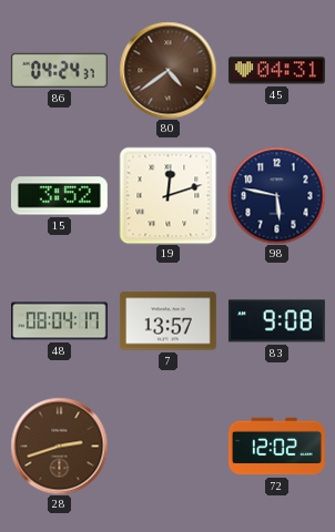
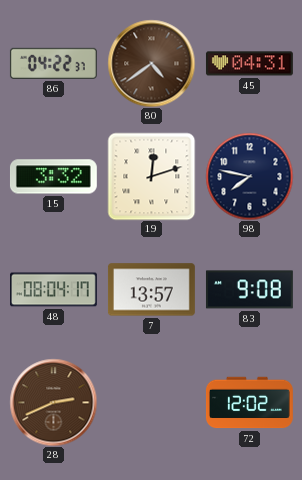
86: 04:24 -> 04:22 (53, 63)
15: 3:52 -> 3:32 (53, 177)
98: 5:47 -> 7:47 (249, 176)
28: 2:42 -> 2:41 (53, 402)
